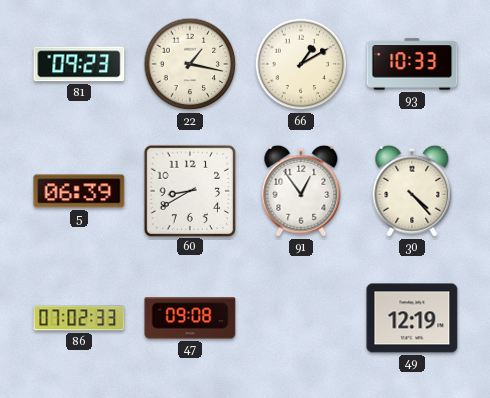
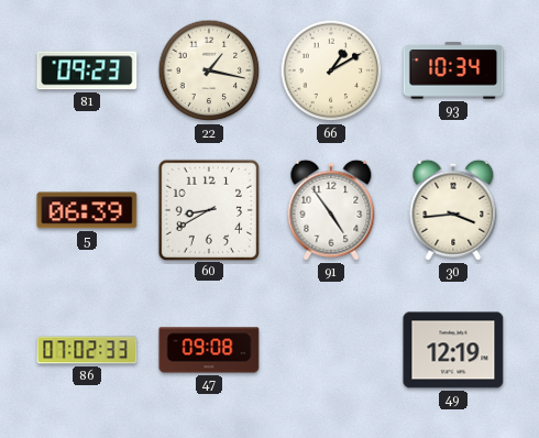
93: 10:33 -> 10:34 (453, 70)
91: 12:54 -> 4:54 (331, 210)
30: 4:23 -> 3:44 (453, 210)
